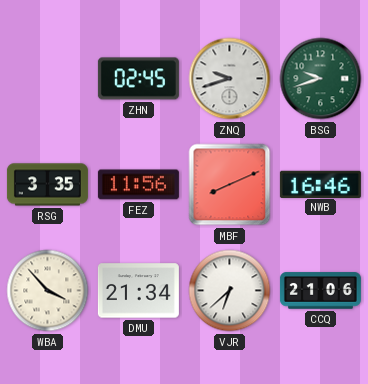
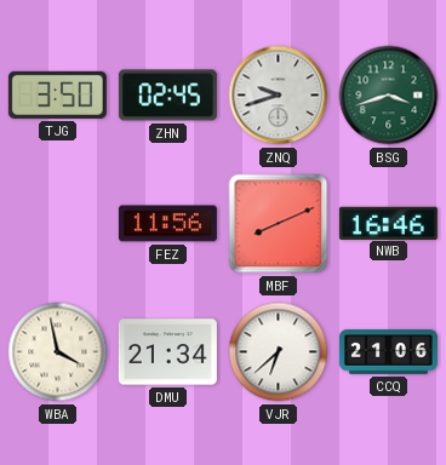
TJG: none -> 3:50 (57, 94)
BSG: 9:42 -> 3:42 (389, 96)
RSG: 3:35 -> none (47, 185)
WBA: 3:53 -> 3:58 (58, 352)
